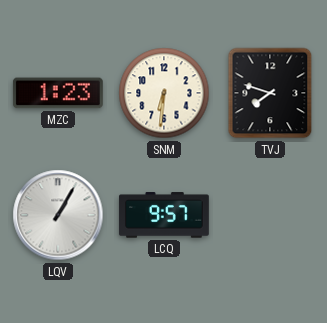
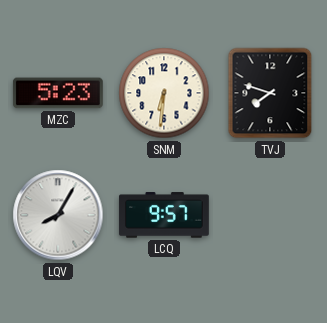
MZC: 1:23 -> 5:23 (58, 93)
LQV: 1:05 -> 8:05 (58, 215)
